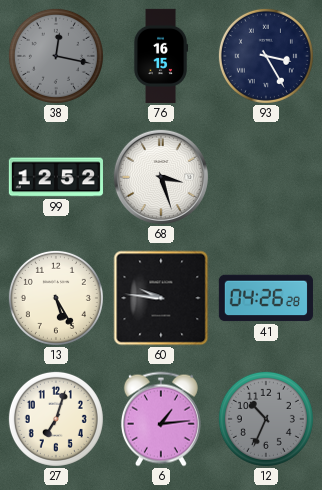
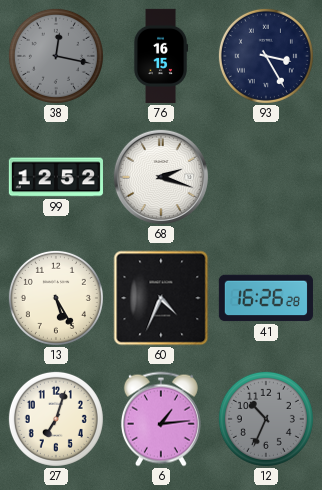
68: 3:27 -> 2:18 (161, 177)
60: 9:46 -> 4:34 (161, 298)
41: 04:26 -> 16:26 (266, 298)
